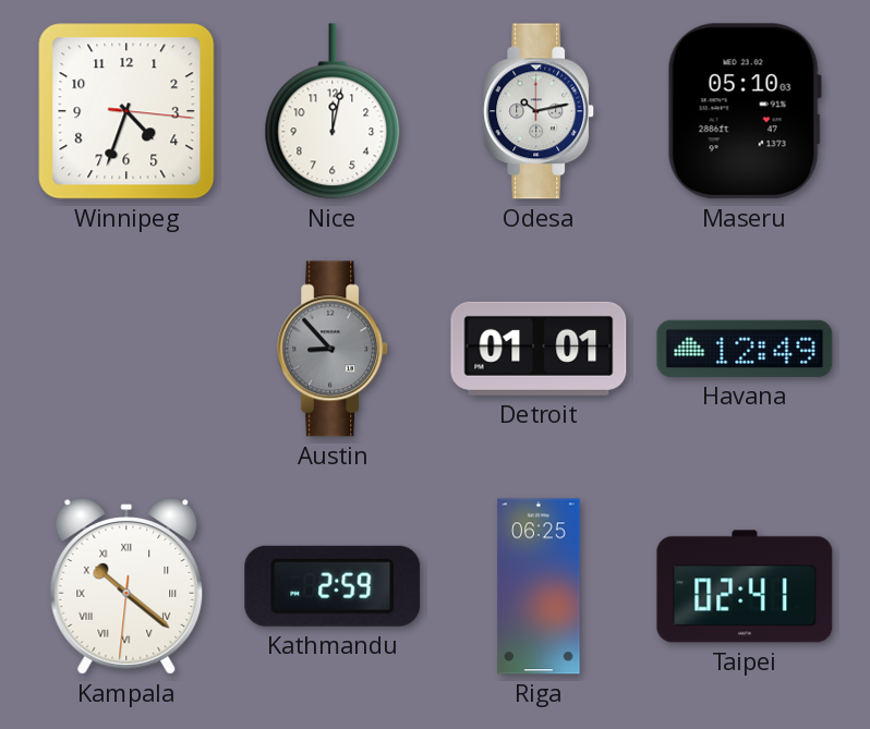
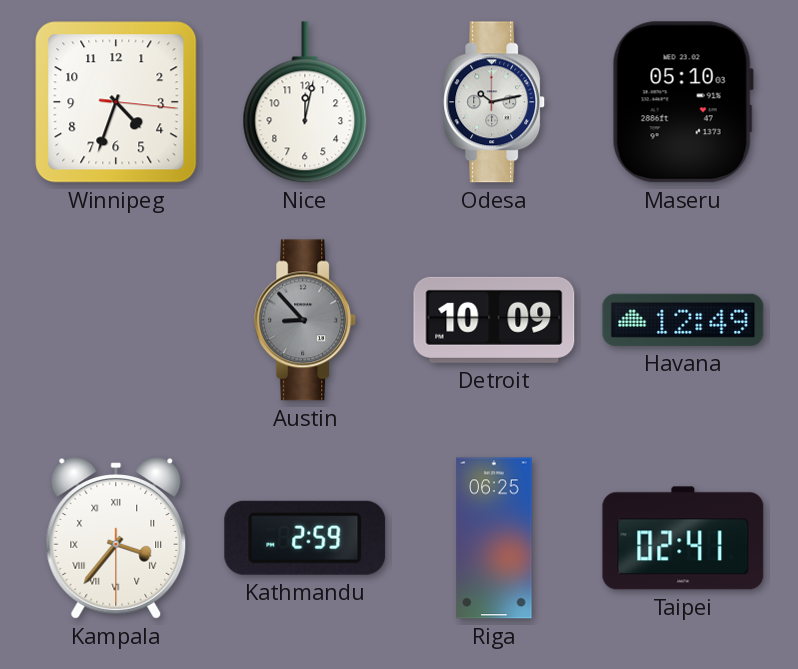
Detroit: 01:01 -> 10:09 (494, 320)
Kampala: 10:21 -> 3:36 (116, 538)
